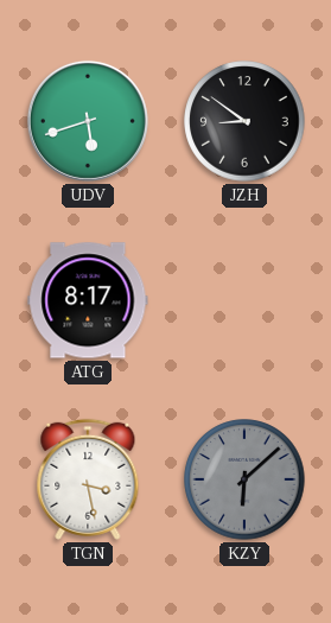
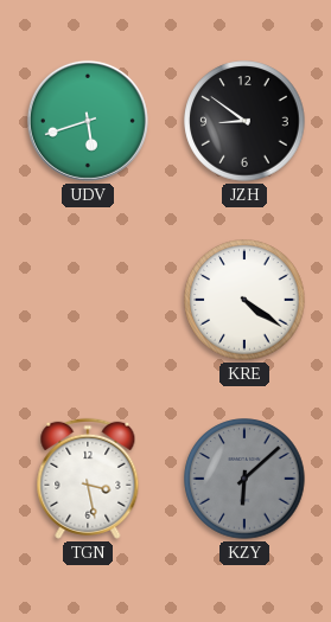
ATG: 8:17 -> none (88, 300)
KRE: none -> 4:21 (244, 300)
